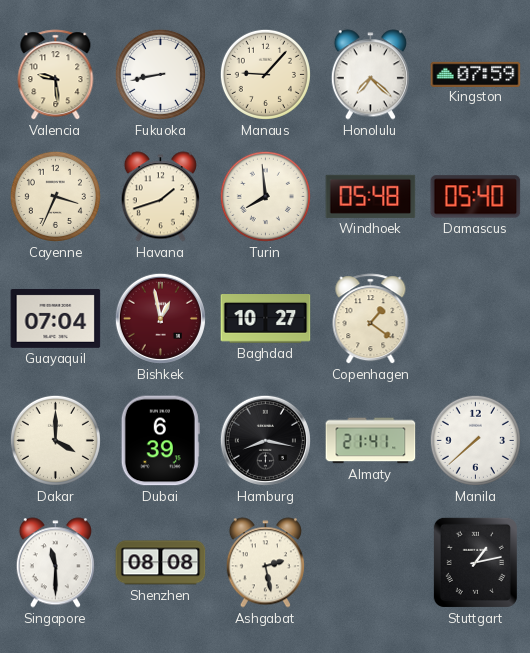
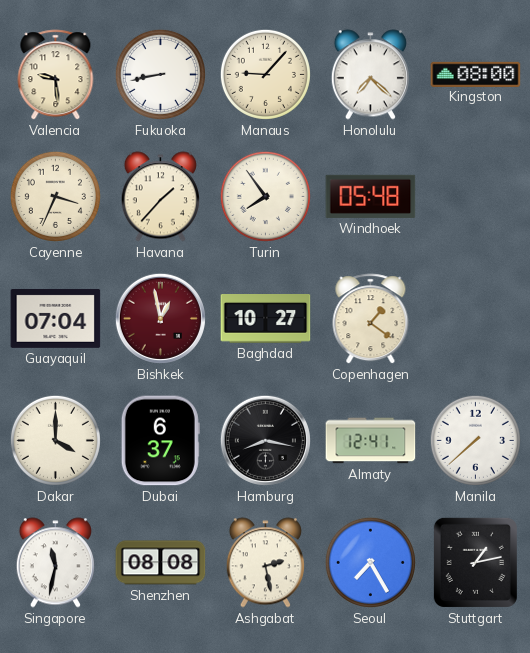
Kingston: 07:59 -> 08:00 (476, 74)
Havana: 1:42 -> 1:37 (160, 197)
Turin: 7:59 -> 7:54 (265, 196)
Damascus: 05:40 -> none (476, 197)
Dubai: 6:39 -> 6:37 (160, 441)
Almaty: 21:41 -> 12:41 (371, 441)
Singapore: 11:30 -> 11:32 (55, 563)
Seoul: none -> 7:25 (370, 562)
